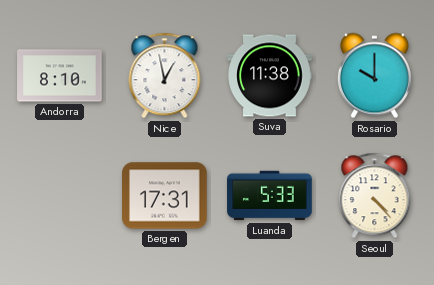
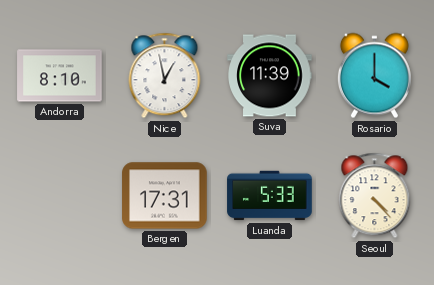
Suva: 11:38 -> 11:39 (270, 76)
Rosario: 10:00 -> 4:00 (374, 76)
